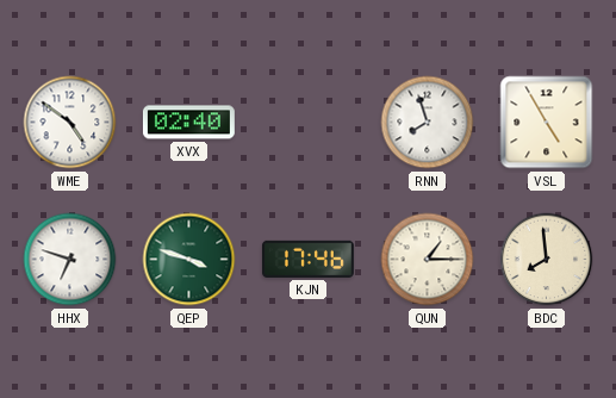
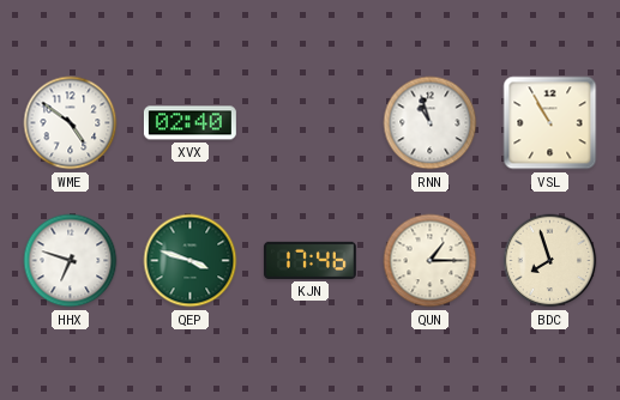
RNN: 7:57 -> 10:57 (431, 123)
VSL: 4:55 -> 10:55 (550, 123)
BDC: 7:59 -> 7:57 (550, 261)
